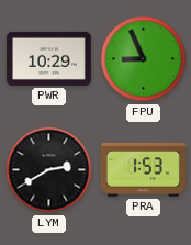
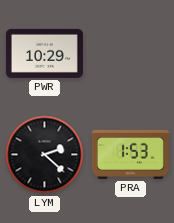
FPU: 8:56 -> none (144, 59)
LYM: 2:40 -> 2:22 (45, 155)
